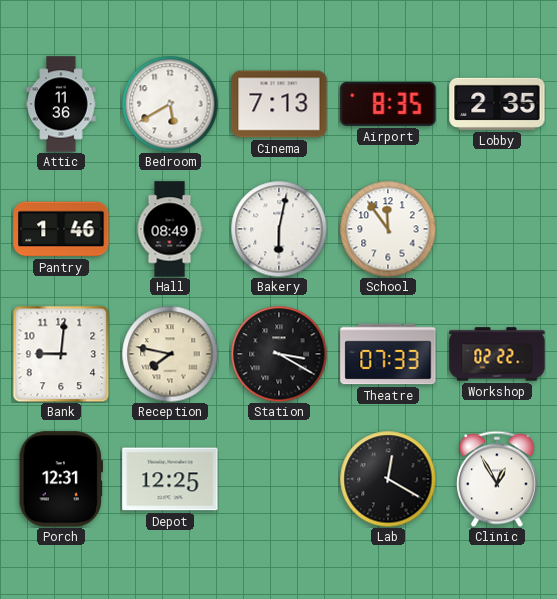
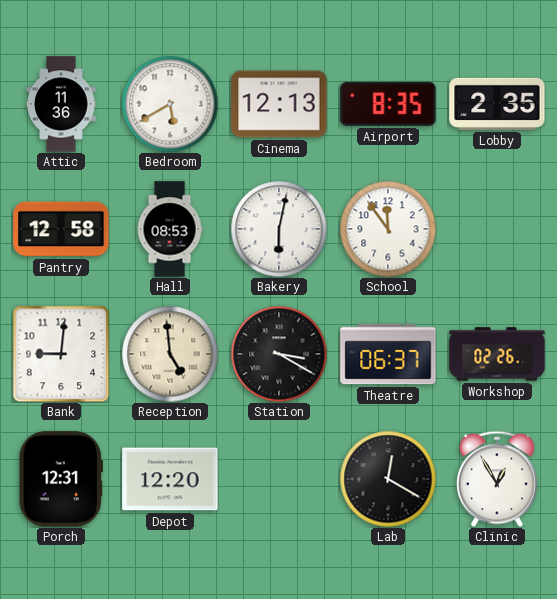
Cinema: 7:13 -> 12:13 (279, 104)
Pantry: 1:46 -> 12:58 (61, 229)
Hall: 08:49 -> 08:53 (170, 229)
Reception: 7:47 -> 4:59 (170, 354)
Theatre: 07:33 -> 06:37 (388, 354)
Workshop: 02:22 -> 02:26 (497, 354)
Depot: 12:25 -> 12:20 (170, 479)
